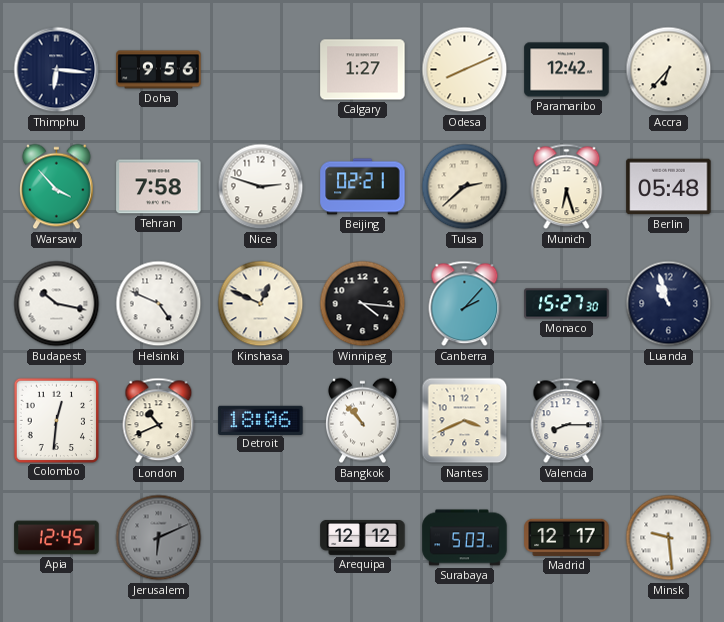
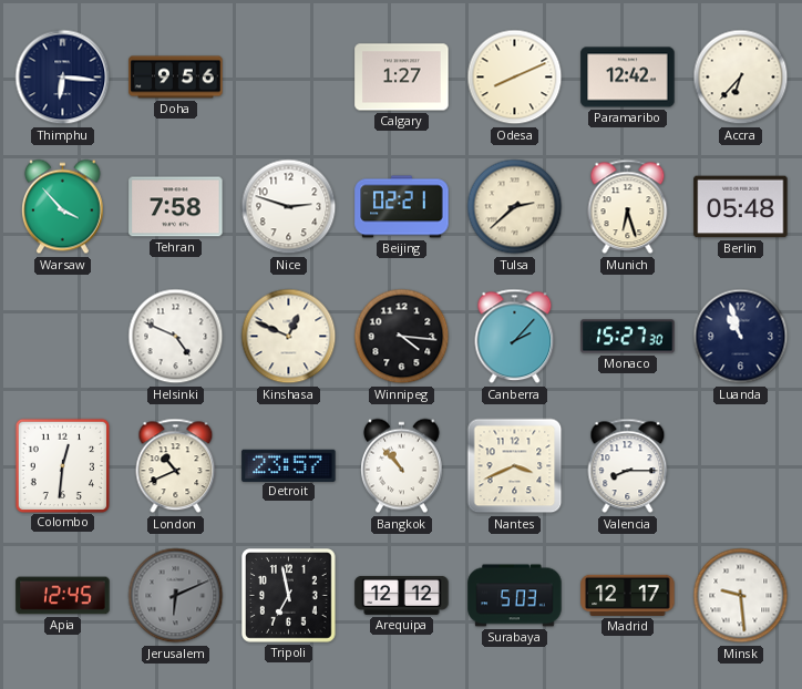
Budapest: 10:17 -> none (57, 304)
Detroit: 18:06 -> 23:57 (289, 465)
Tripoli: none -> 6:58 (289, 596)
